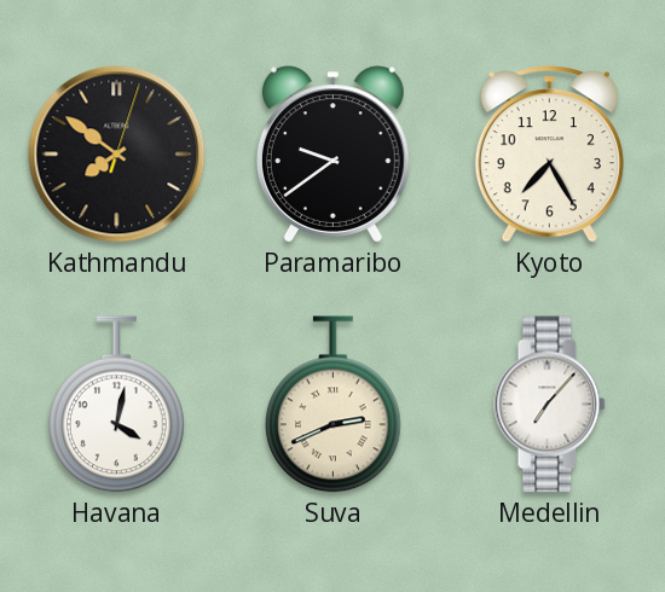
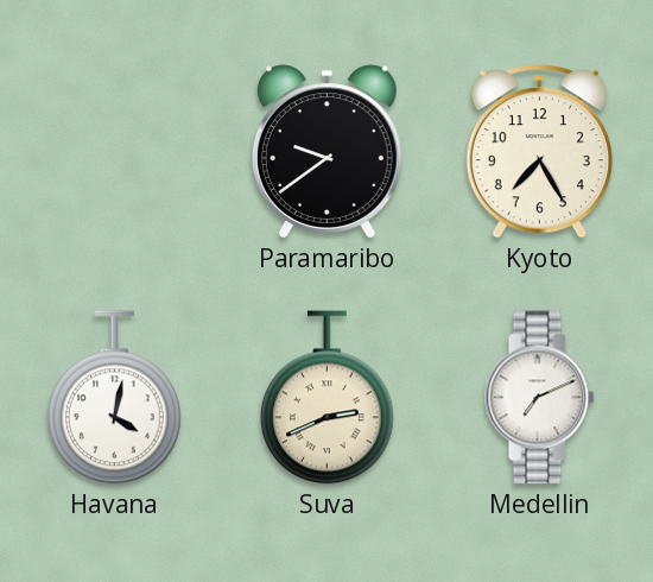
Kathmandu: 7:51 -> none (117, 155)
Medellin: 7:07 -> 7:11 (540, 398)
